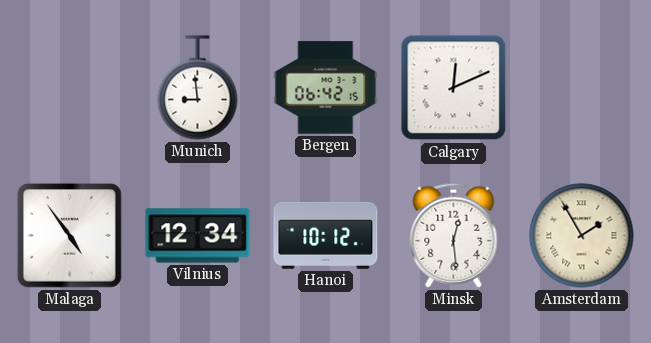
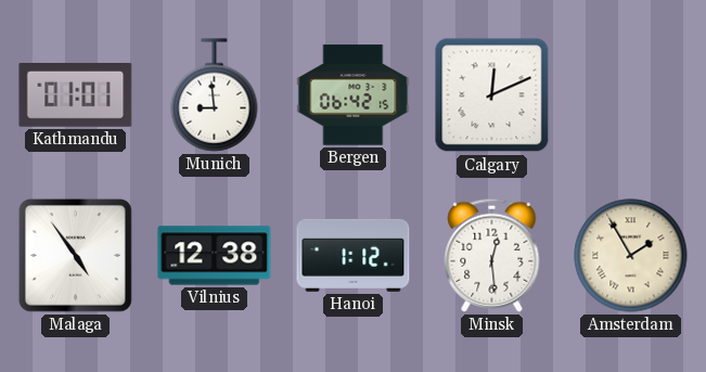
Kathmandu: none -> 01:01 (76, 95)
Vilnius: 12:34 -> 12:38 (215, 256)
Hanoi: 10:12 -> 1:12 (354, 255)
